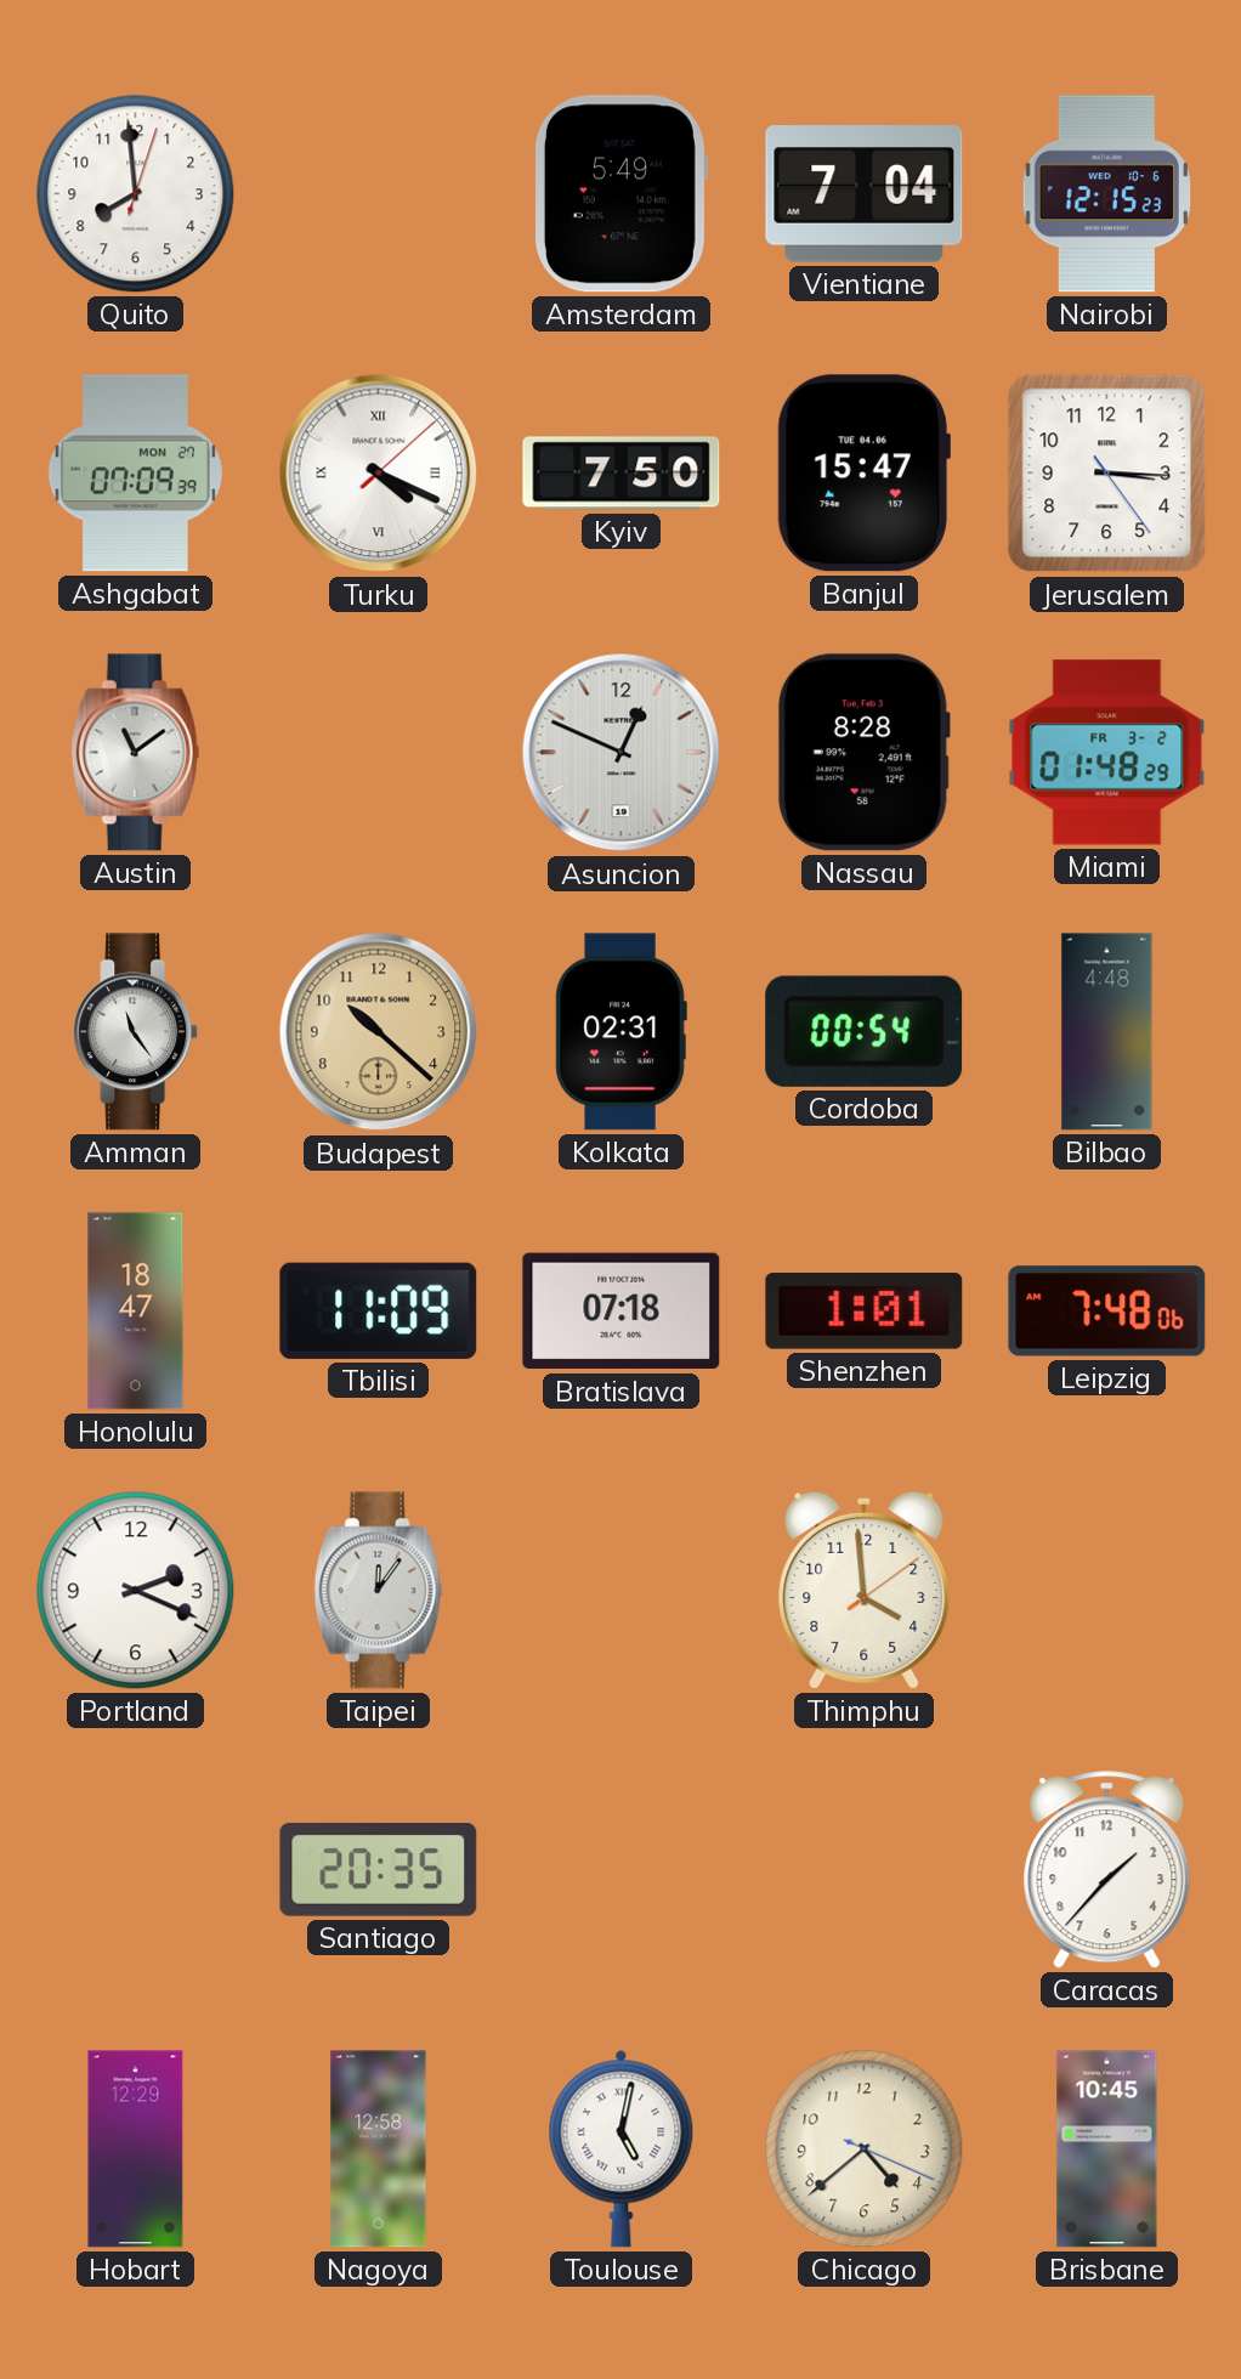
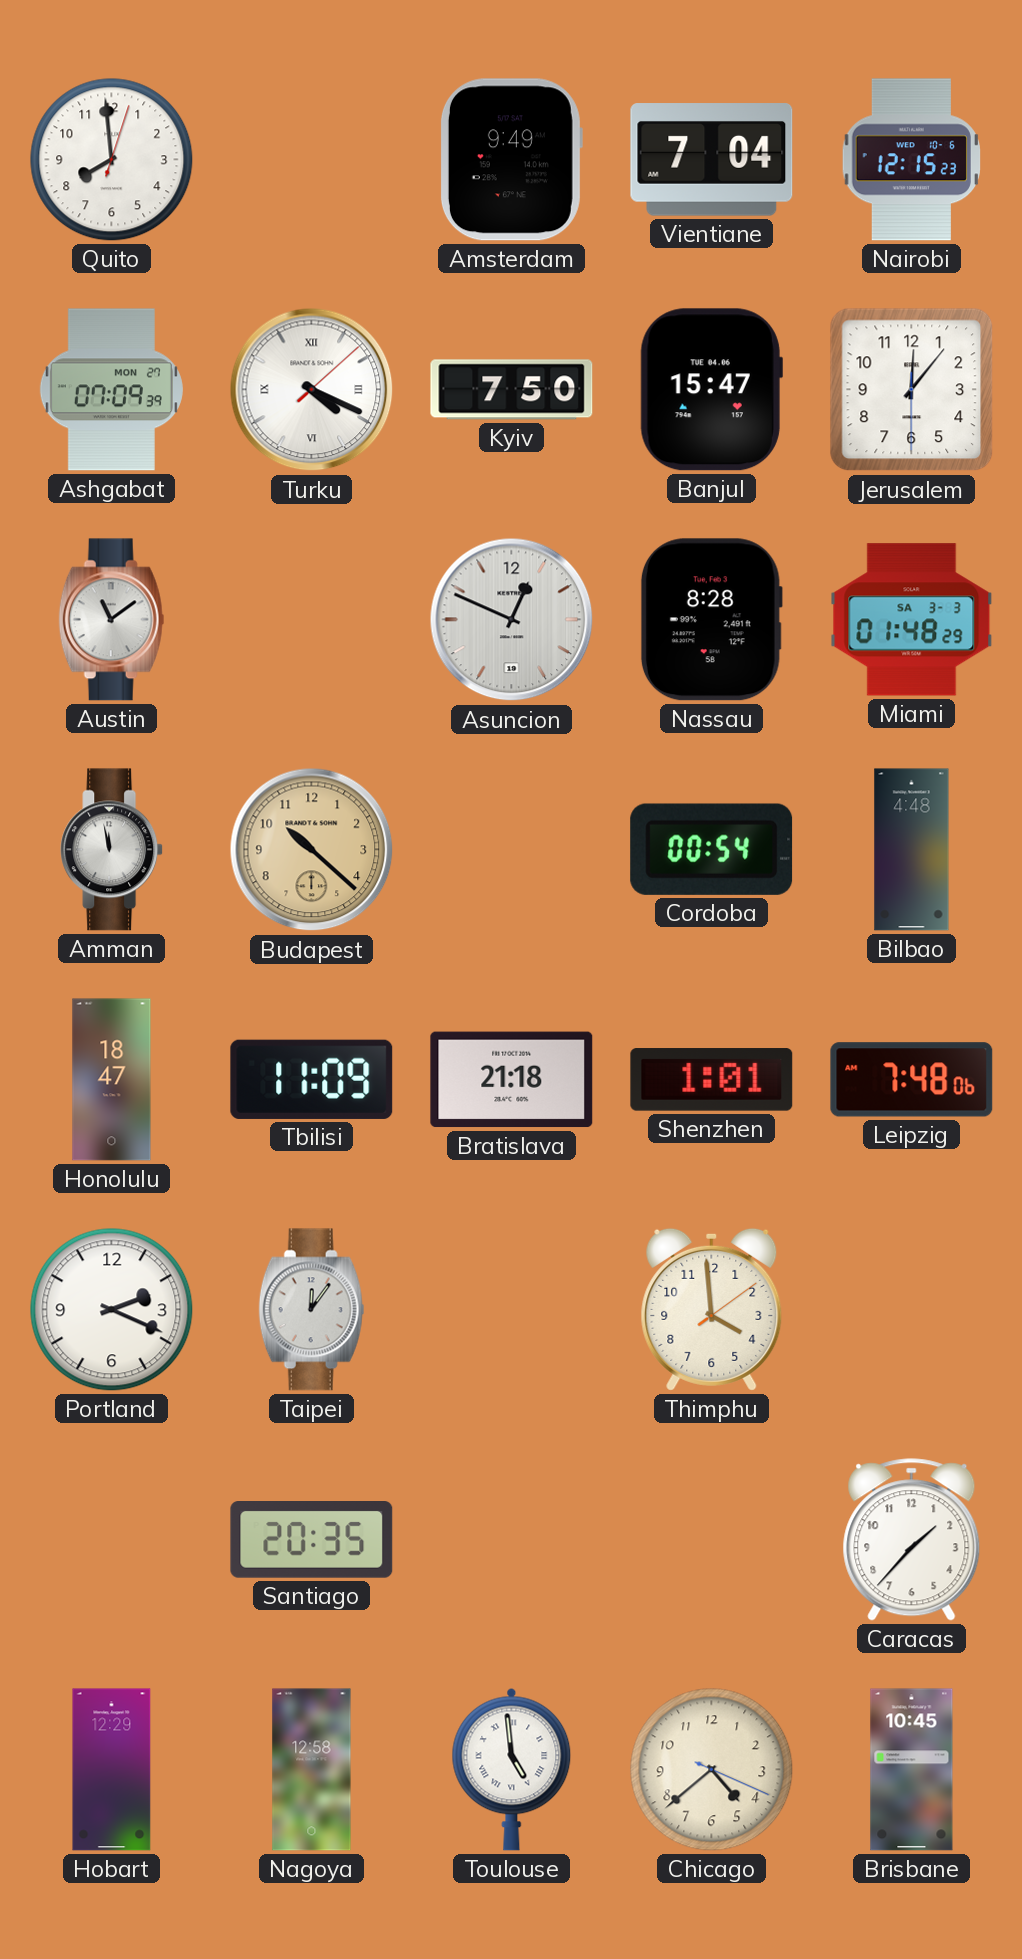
Amsterdam: 5:49 -> 9:49 (511, 160)
Jerusalem: 3:15 -> 12:06 (912, 390)
Miami date: FR 3-2 -> SA 3-3 (912, 620)
Amman: 11:24 -> 11:58 (112, 850)
Kolkata: 02:31 -> none (620, 1032)
Bratislava: 07:18 -> 21:18 (512, 1080)
Toulouse: 5:02 -> 4:59 (512, 1769)
